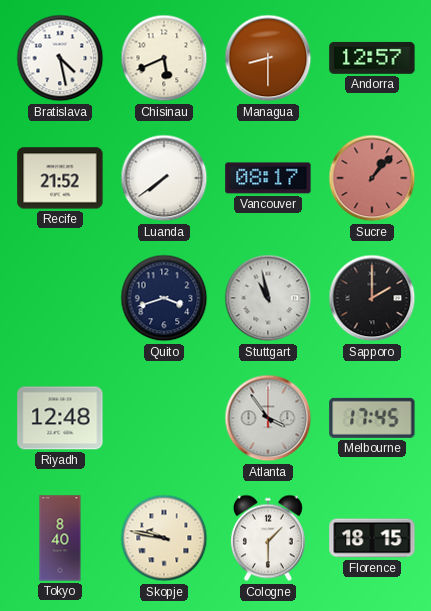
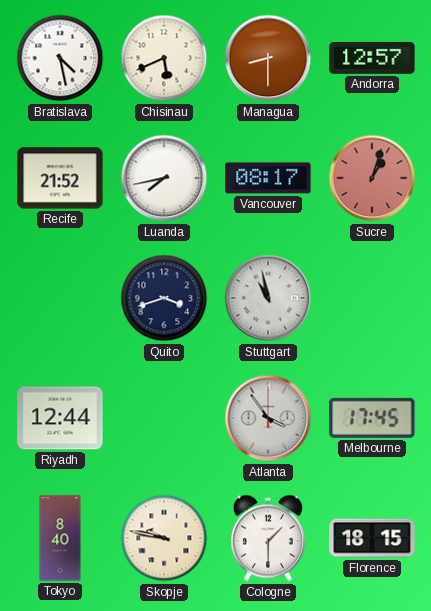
Luanda: 7:39 -> 7:43 (164, 178)
Sucre: 1:07 -> 1:03 (372, 178)
Sapporo: 2:00 -> none (372, 298)
Riyadh: 12:48 -> 12:44 (60, 418)
